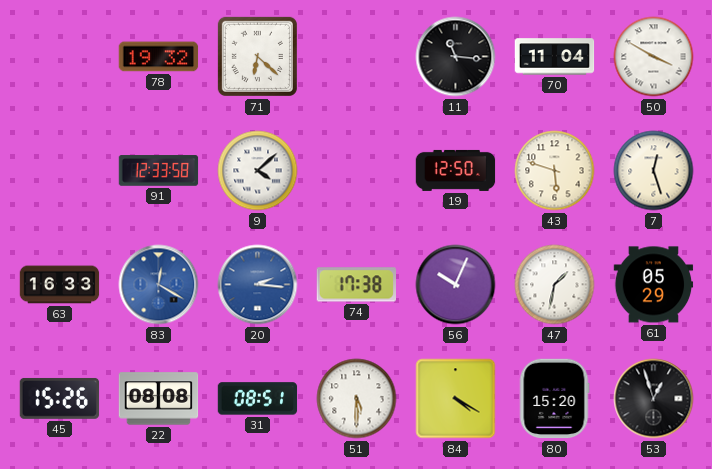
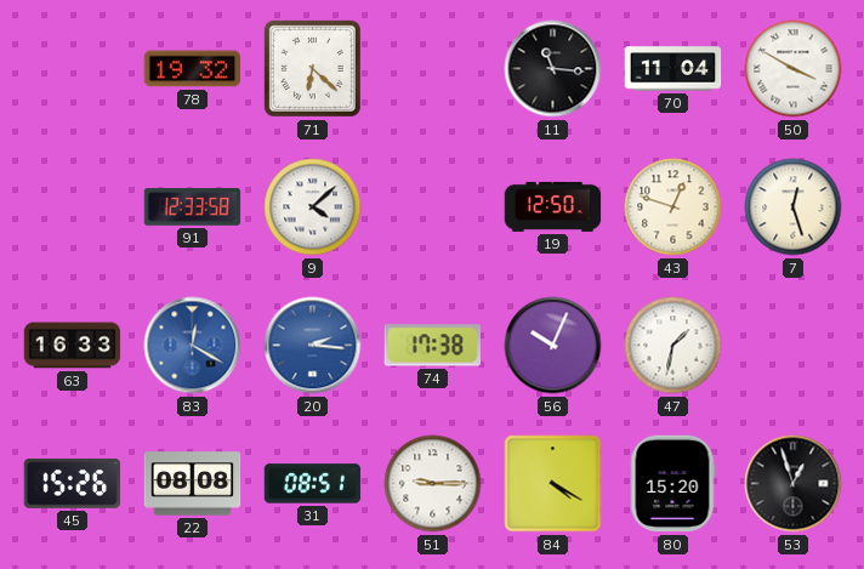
43: 5:48 -> 12:48 (673, 207)
61: 05:29 -> none (654, 285)
51: 5:30 -> 9:15 (433, 484)
